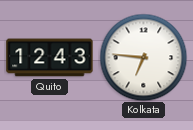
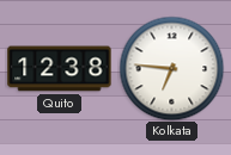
Quito: 12:43 -> 12:38 (60, 69)
